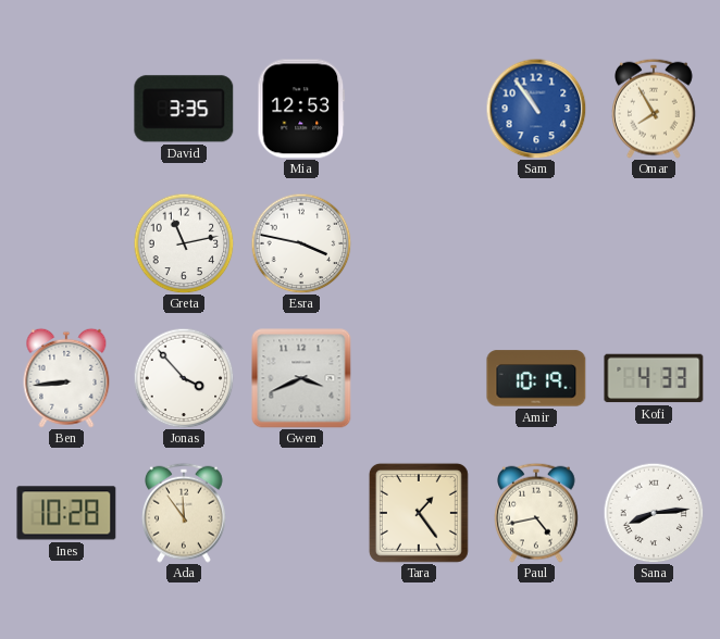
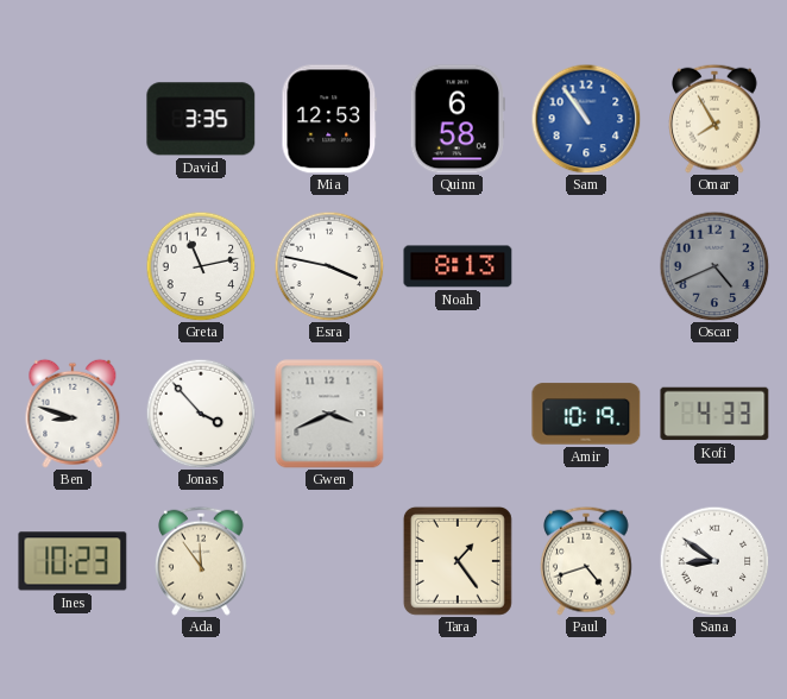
Quinn: none -> 6:58 (458, 119)
Noah: none -> 8:13 (458, 266)
Oscar: none -> 4:41 (714, 266)
Ben: 8:44 -> 8:48 (73, 414)
Ines: 10:28 -> 10:23 (73, 561)
Paul: 4:43 -> 4:42 (587, 561)
Sana: 8:14 -> 8:51 (714, 561)
